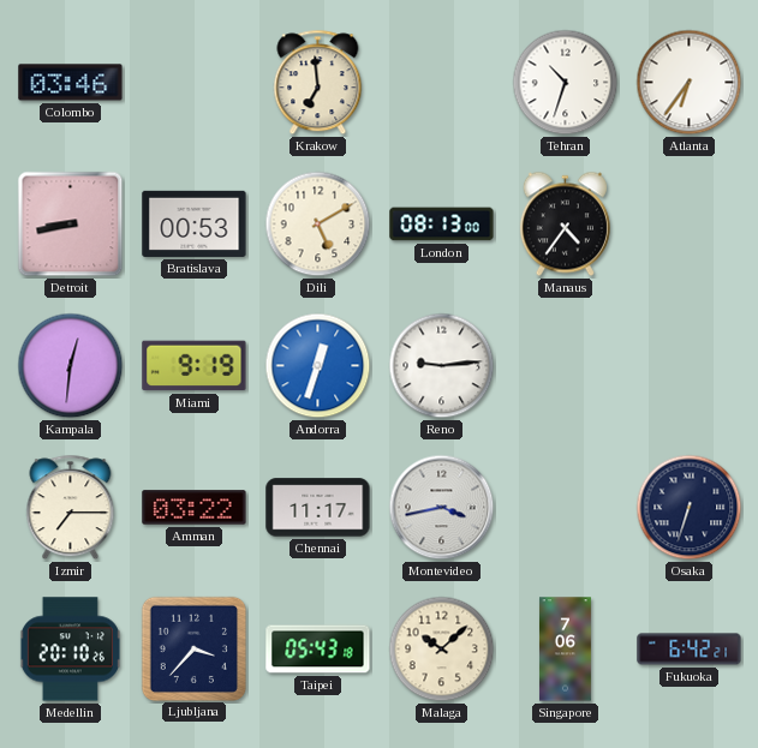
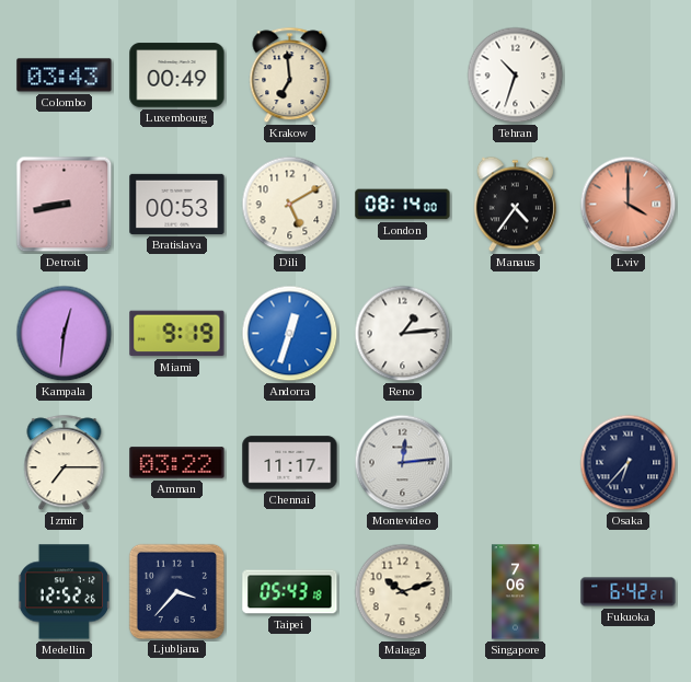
Colombo: 03:46 -> 03:43 (65, 76)
Luxembourg: none -> 00:49 (177, 76)
Atlanta: 6:36 -> none (690, 83)
London: 08:13 -> 08:14 (403, 205)
Lviv: none -> 4:00 (629, 205)
Reno: 9:14 -> 1:14 (403, 334)
Montevideo: 3:43 -> 12:14 (403, 463)
Osaka: 6:33 -> 6:37 (629, 463)
Medellin: 20:10 -> 12:52 (64, 592)
Malaga: 10:08 -> 10:12 (403, 592)
